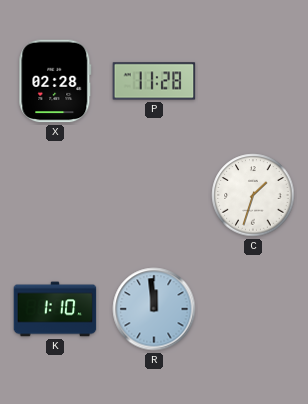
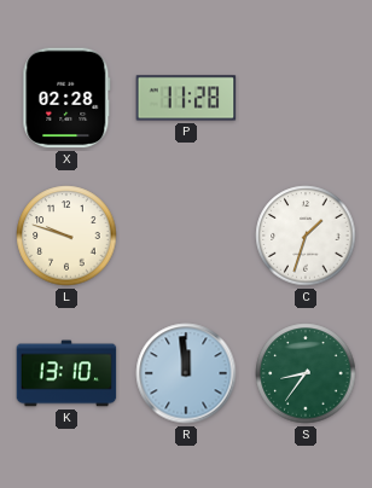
L: none -> 9:48 (66, 236)
K: 1:10 -> 13:10 (66, 373)
S: none -> 8:36 (306, 373)
